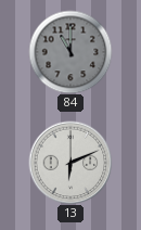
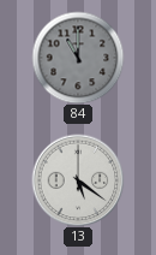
13: 6:11 -> 5:21 (78, 180)
